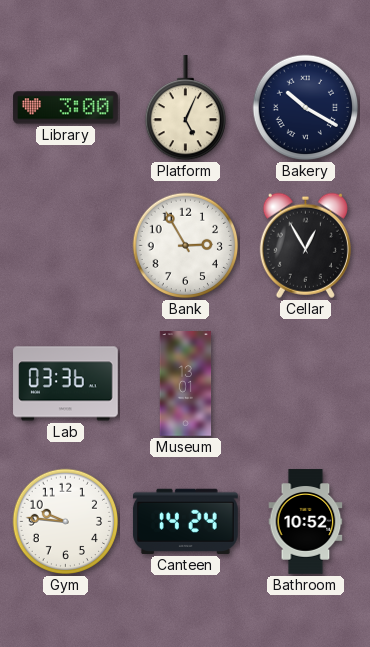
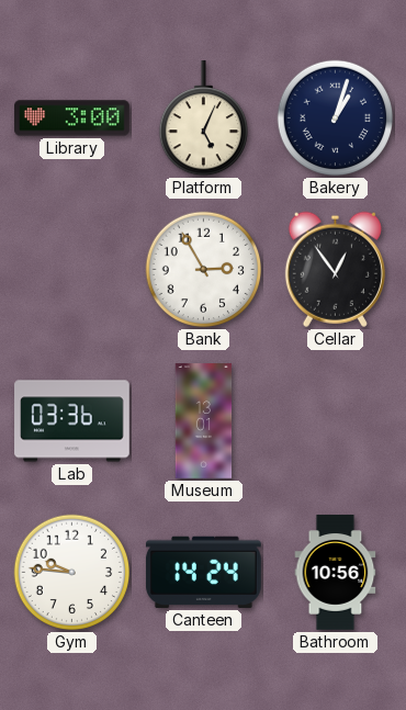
Bakery: 10:20 -> 1:03 (336, 119)
Cellar: 12:55 -> 12:54 (335, 269)
Bathroom: 10:52 -> 10:56 (336, 573)
